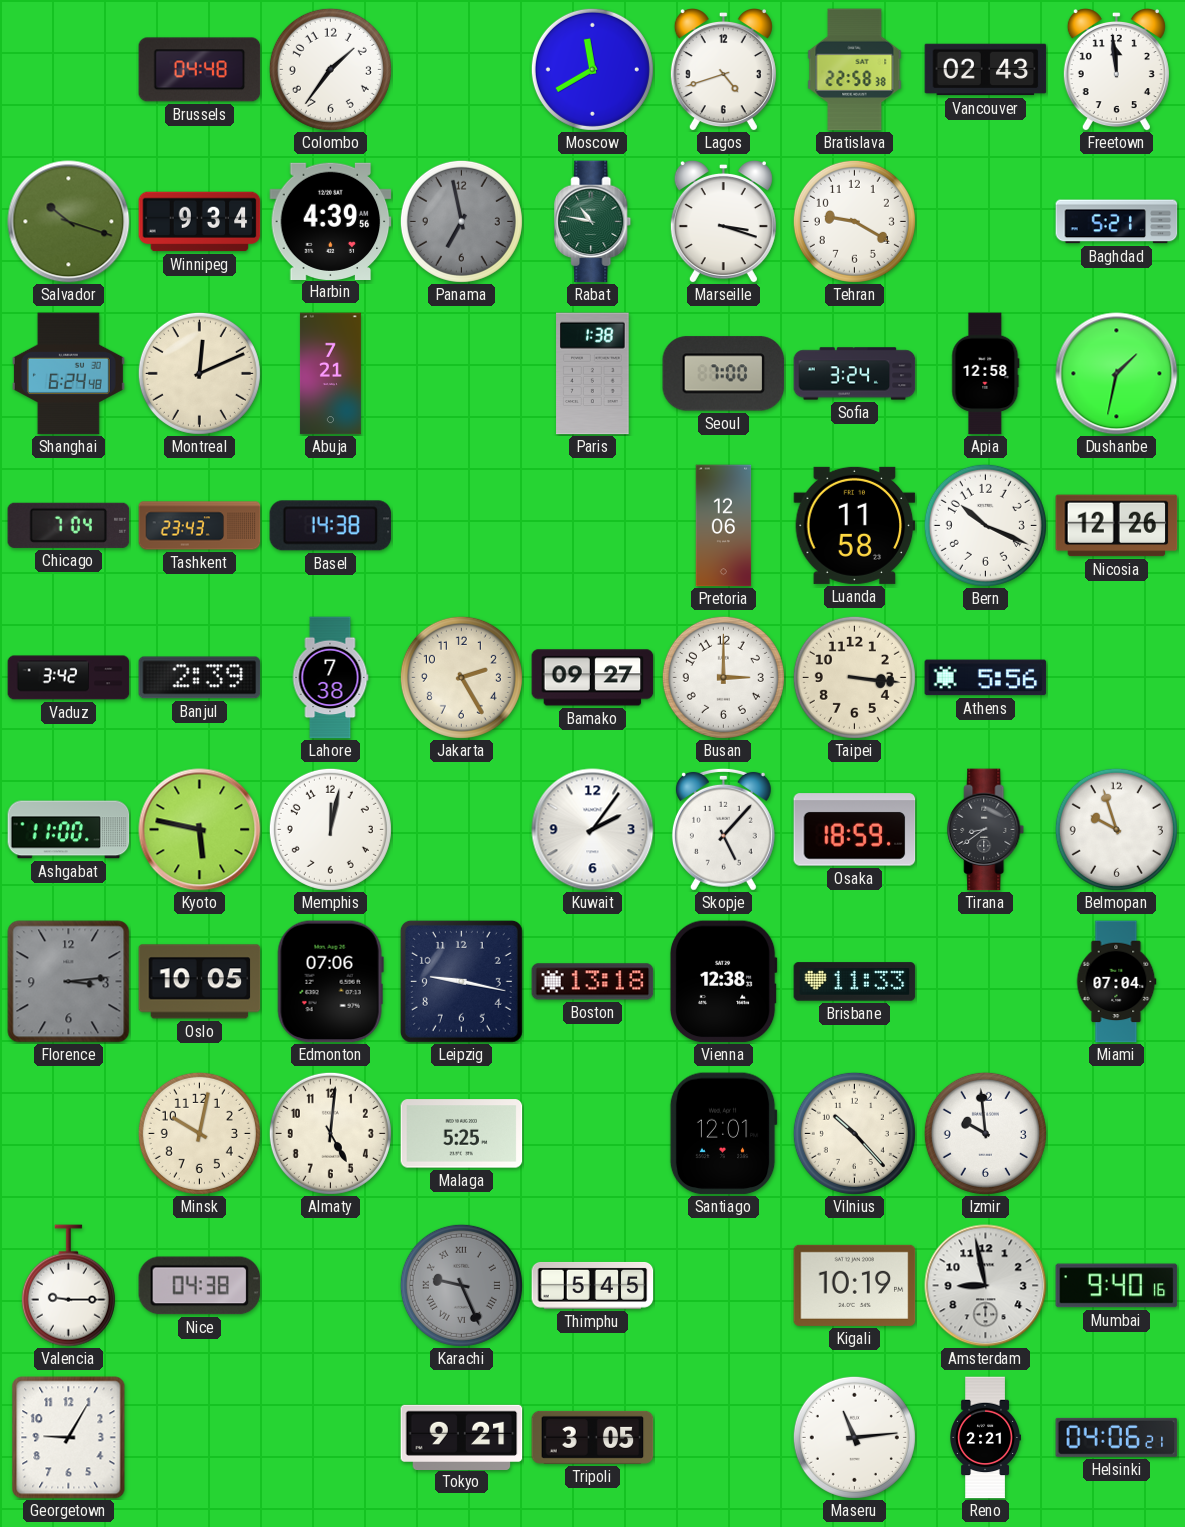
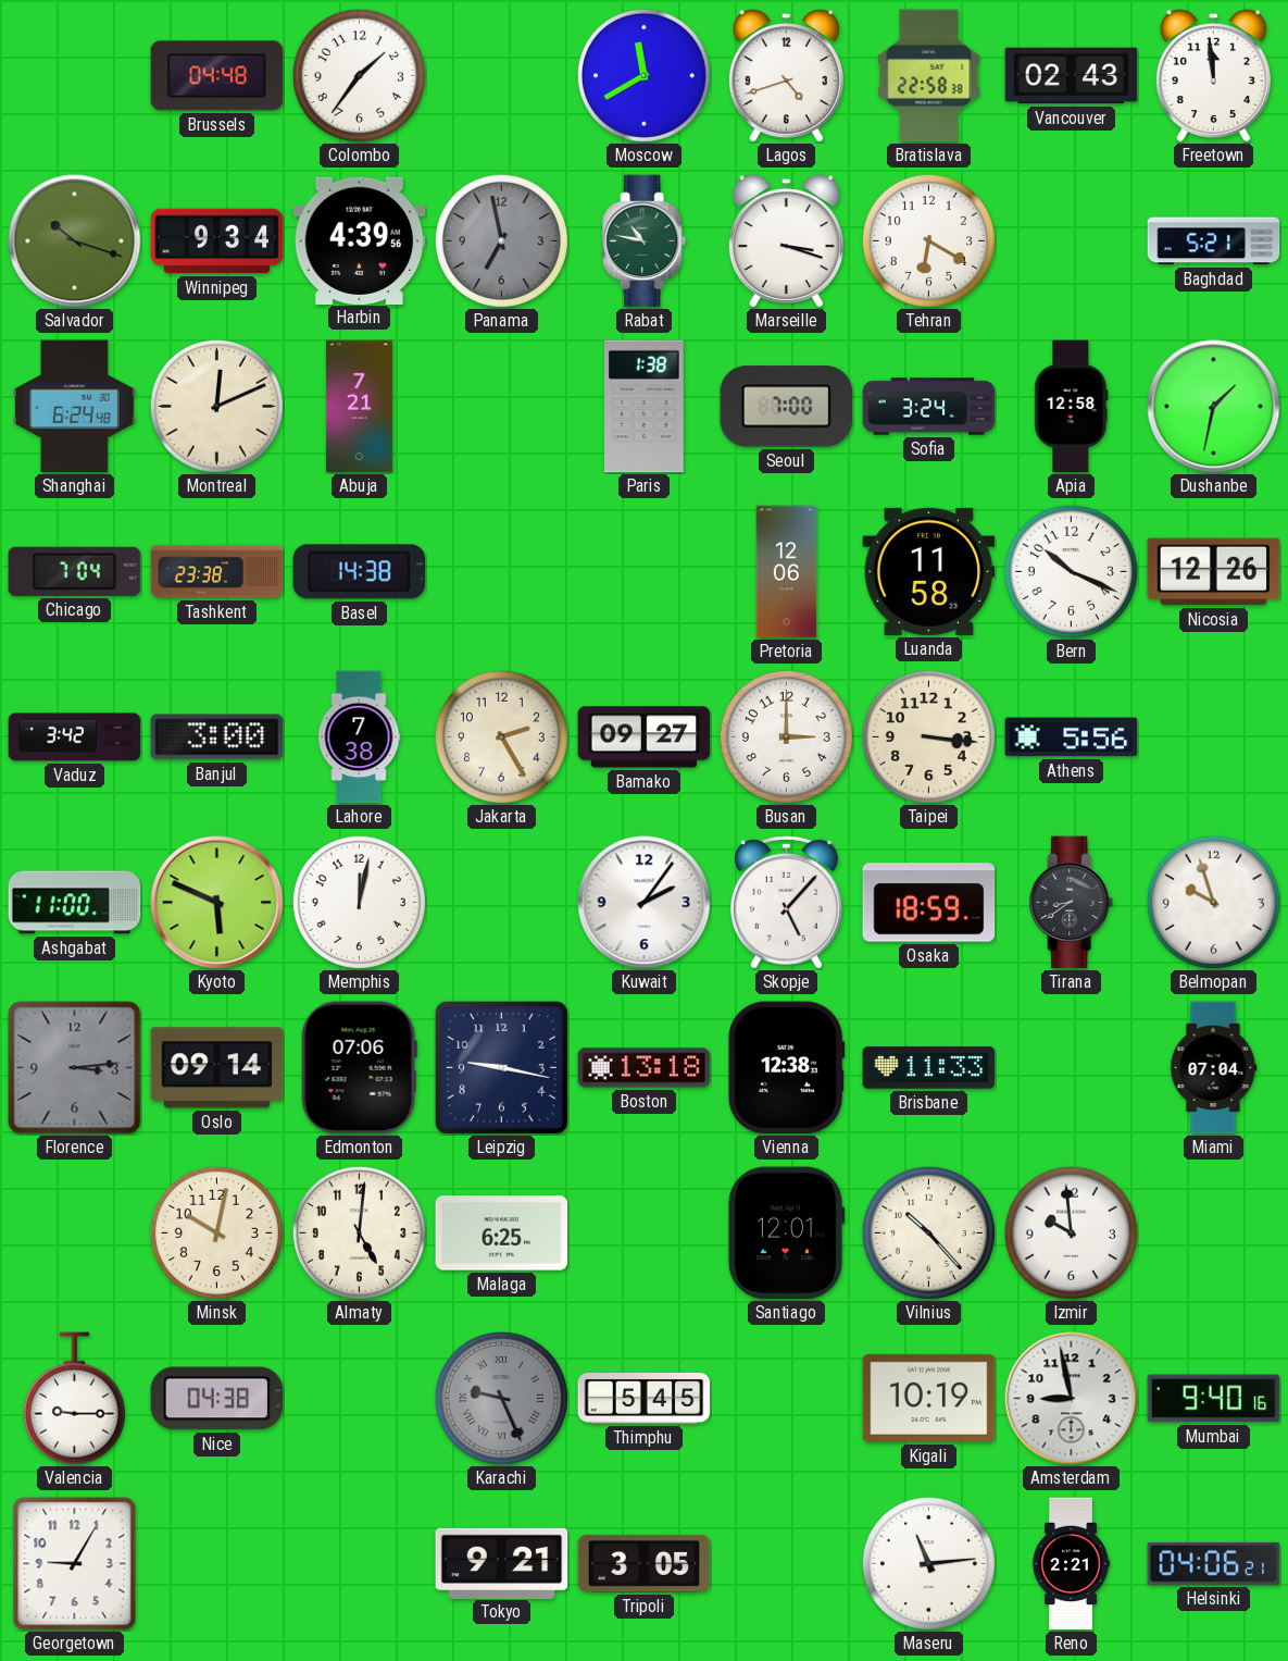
Tehran: 9:20 -> 6:20 (928, 240)
Tashkent: 23:43 -> 23:38 (217, 572)
Banjul: 2:39 -> 3:00 (217, 737)
Kyoto: 5:47 -> 5:49 (217, 903)
Oslo: 10:05 -> 09:14 (217, 1068)
Malaga: 5:25 -> 6:25 (502, 1234)
